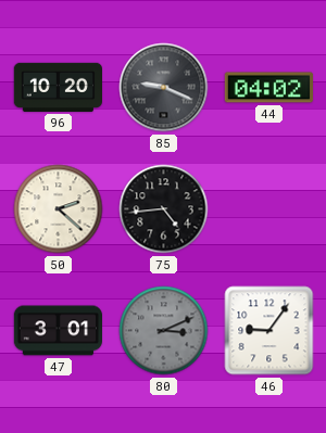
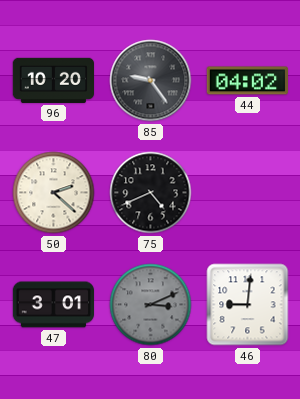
85: 9:19 -> 9:24 (151, 81)
75: 4:44 -> 4:41 (151, 193)
46: 9:06 -> 9:01 (248, 305)
